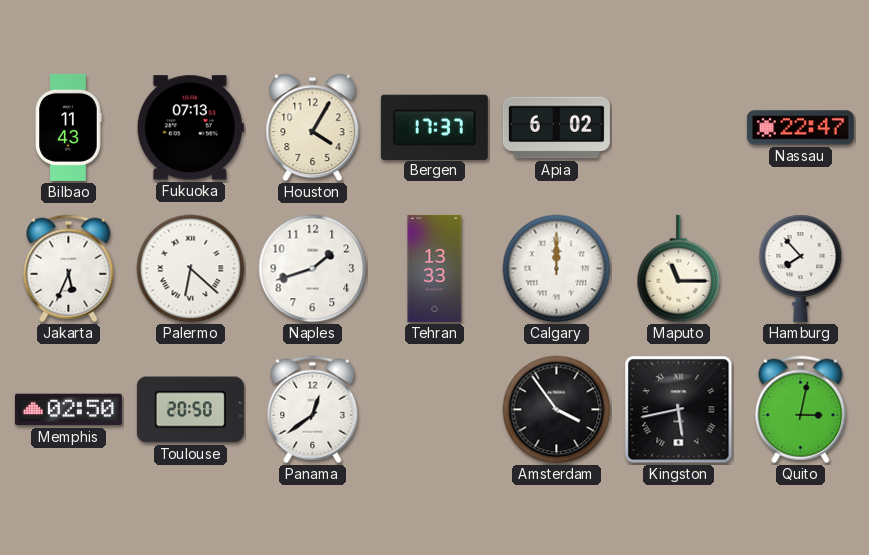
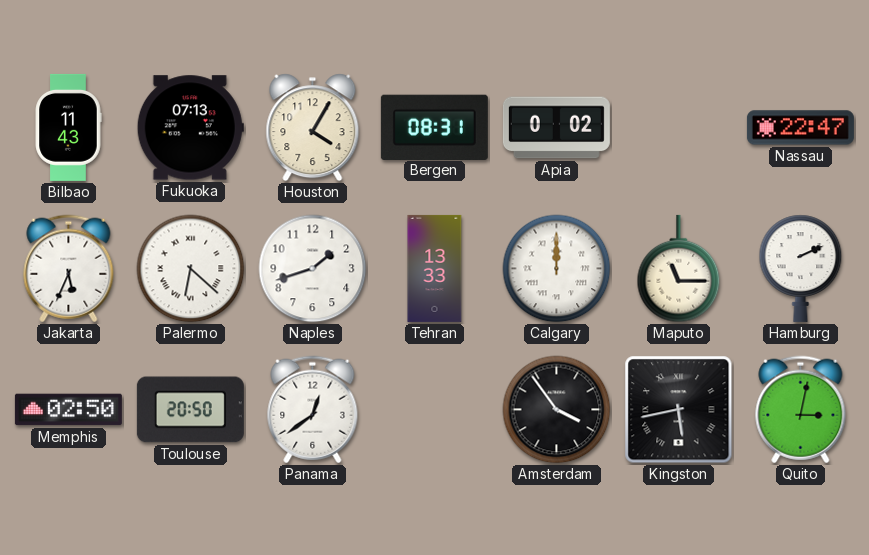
Bergen: 17:37 -> 08:31 (434, 127)
Apia: 6:02 -> 0:02 (556, 128)
Hamburg: 7:53 -> 2:11 (801, 268)
